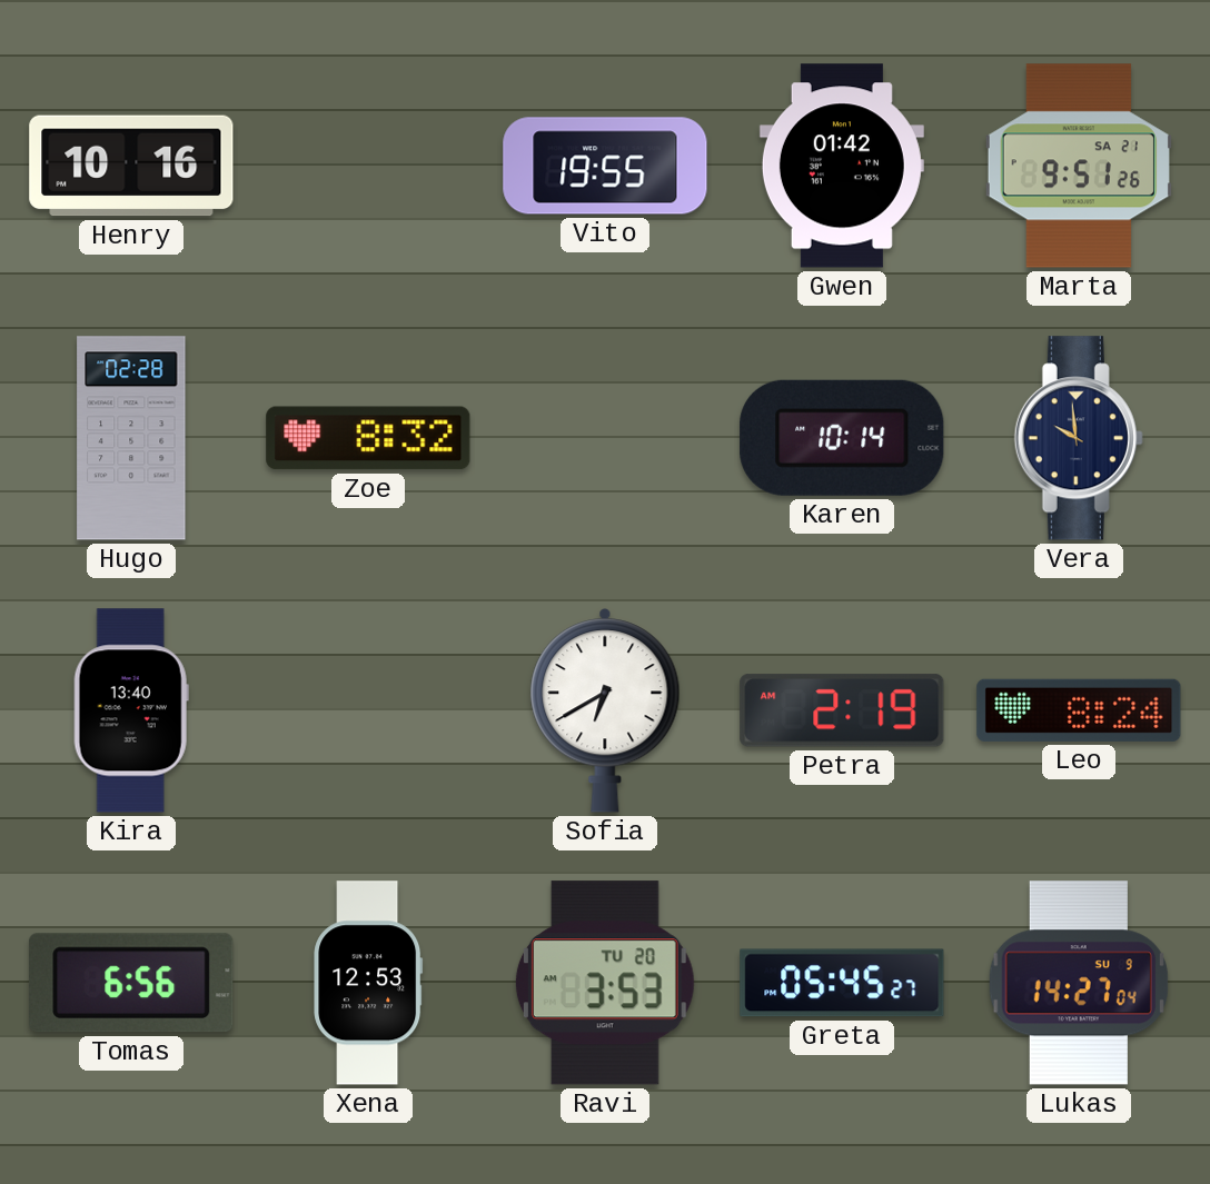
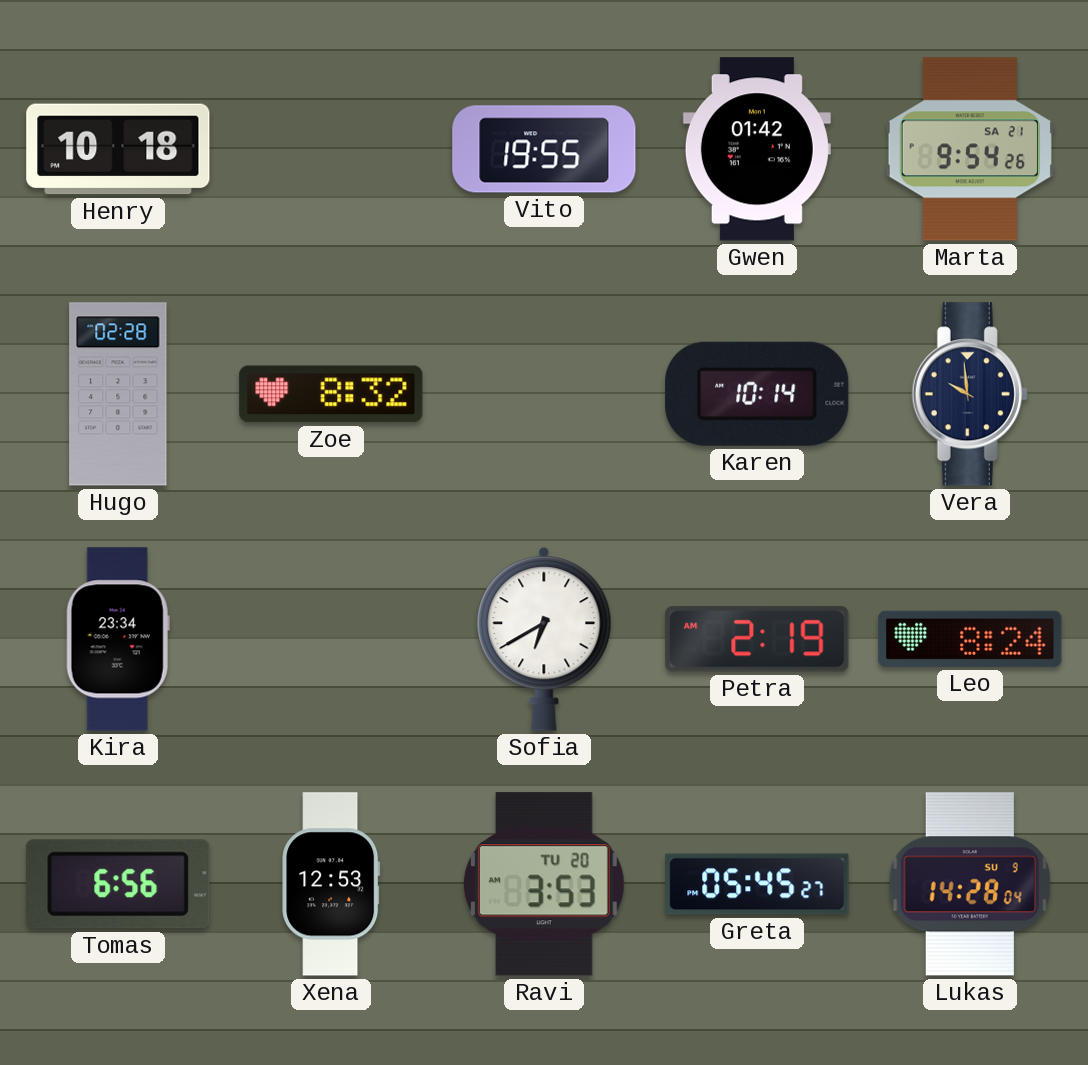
Henry: 10:16 -> 10:18 (118, 149)
Marta: 9:51 -> 9:54 (970, 149)
Kira: 13:40 -> 23:34 (118, 639)
Lukas: 14:27 -> 14:28 (970, 884)
